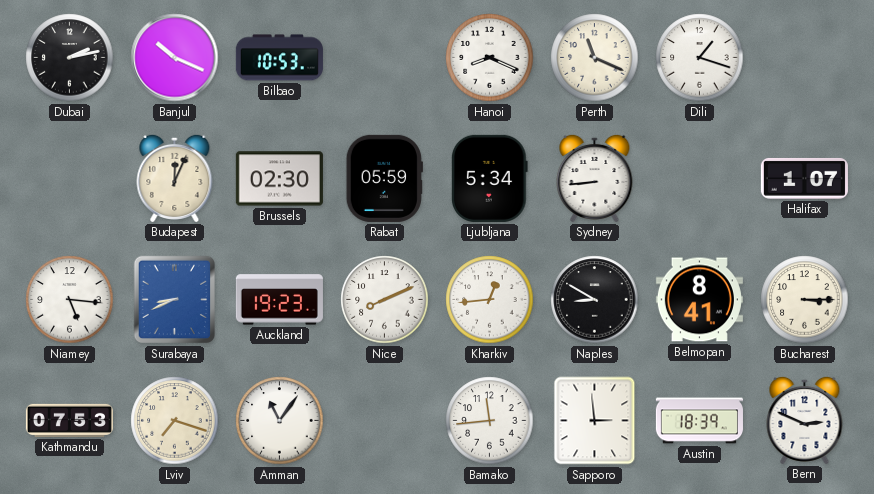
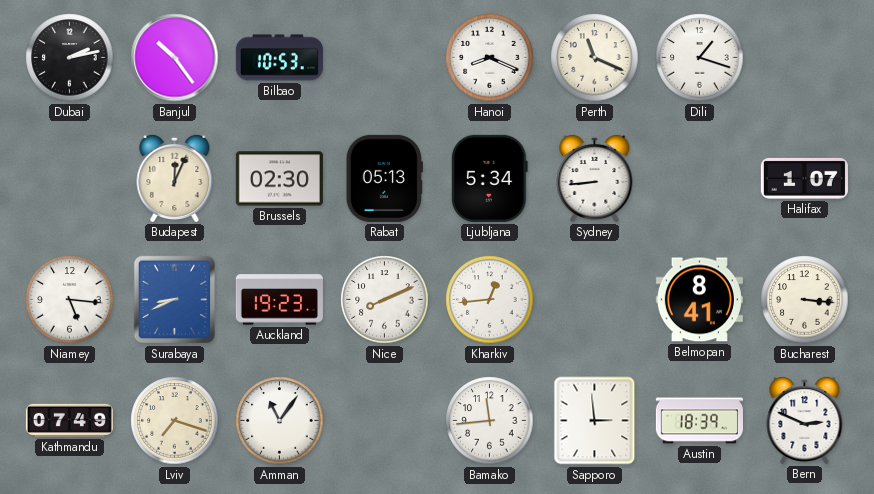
Banjul: 10:19 -> 10:24 (175, 58)
Rabat: 05:59 -> 05:13 (384, 178)
Naples: 8:50 -> none (595, 300)
Bucharest: 3:15 -> 3:16 (805, 300)
Kathmandu: 07:53 -> 07:49 (69, 420)
